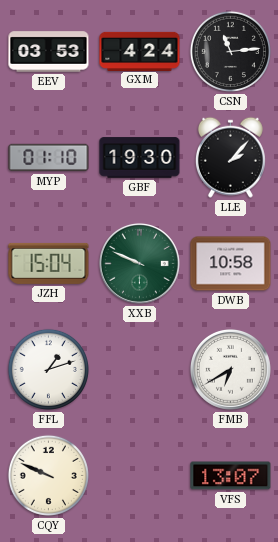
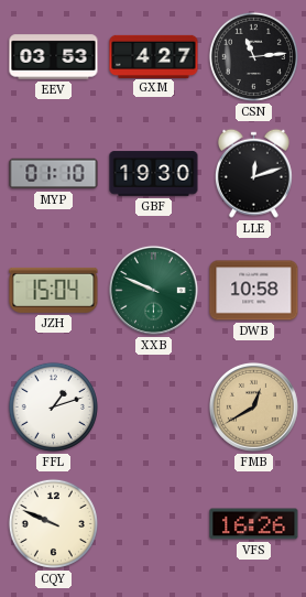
GXM: 4:24 -> 4:27 (154, 56)
LLE: 2:07 -> 12:12 (253, 173)
FMB: 6:40 -> 12:40 (253, 406)
FMB dial: white -> champagne (253, 406)
VFS: 13:07 -> 16:26 (254, 524)
